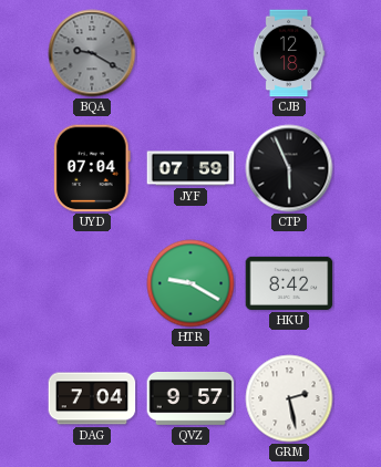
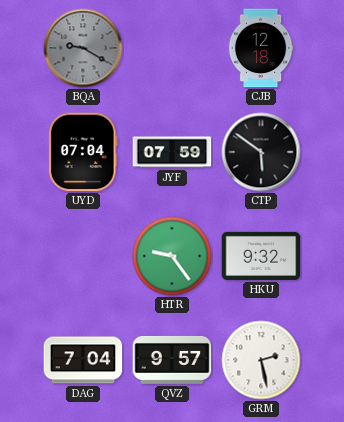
CTP: 5:56 -> 5:51 (261, 152)
HTR: 9:20 -> 9:24 (172, 256)
HKU: 8:42 -> 9:32 (261, 256)
